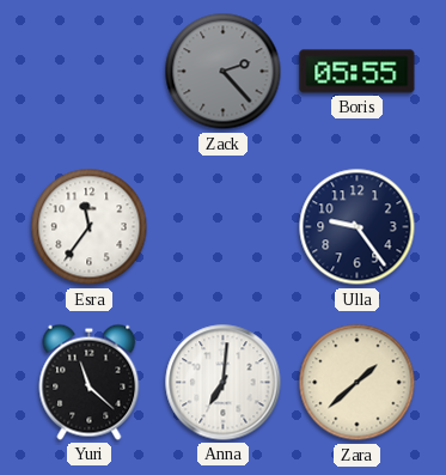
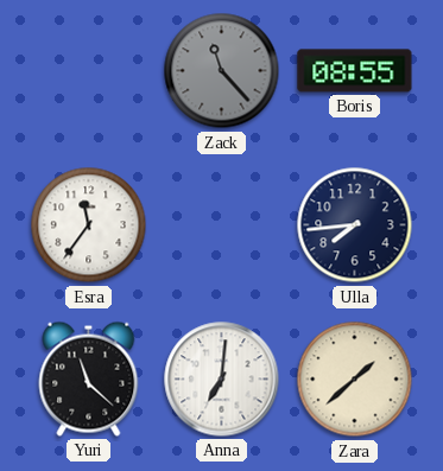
Zack: 2:23 -> 11:23 (222, 71)
Boris: 05:55 -> 08:55 (355, 71)
Ulla: 9:24 -> 7:44 (355, 225)
